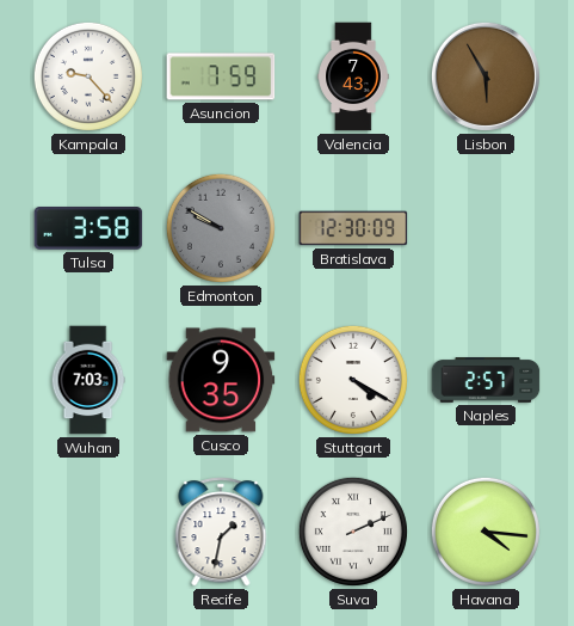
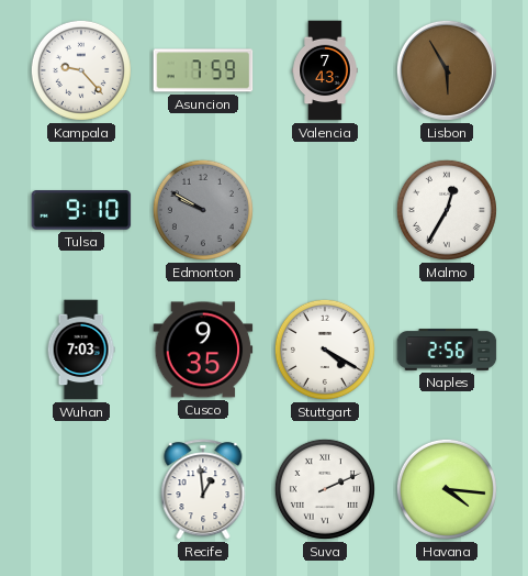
Tulsa: 3:58 -> 9:10 (81, 211)
Bratislava: 12:30 -> none (353, 228)
Malmo: none -> 12:35 (447, 210)
Naples: 2:57 -> 2:56 (447, 350)
Recife: 1:32 -> 12:59 (203, 489)
